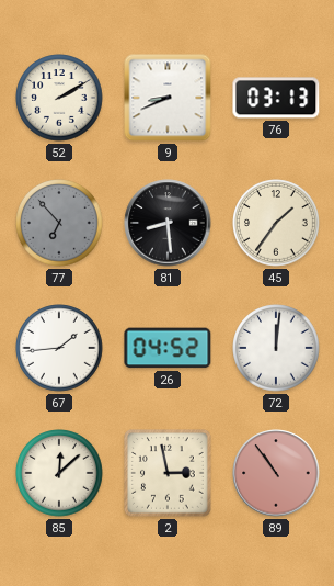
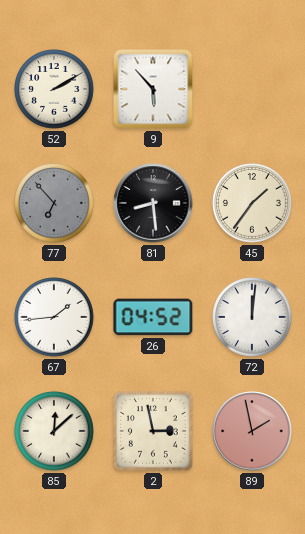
9: 8:41 -> 5:53 (153, 89)
76: 03:13 -> none (276, 98)
89: 10:54 -> 1:58 (252, 431)
